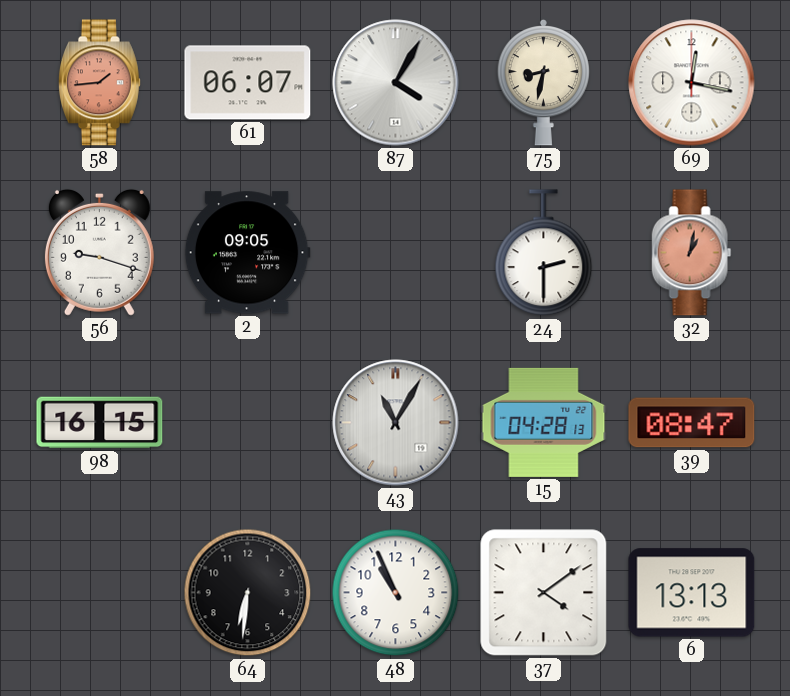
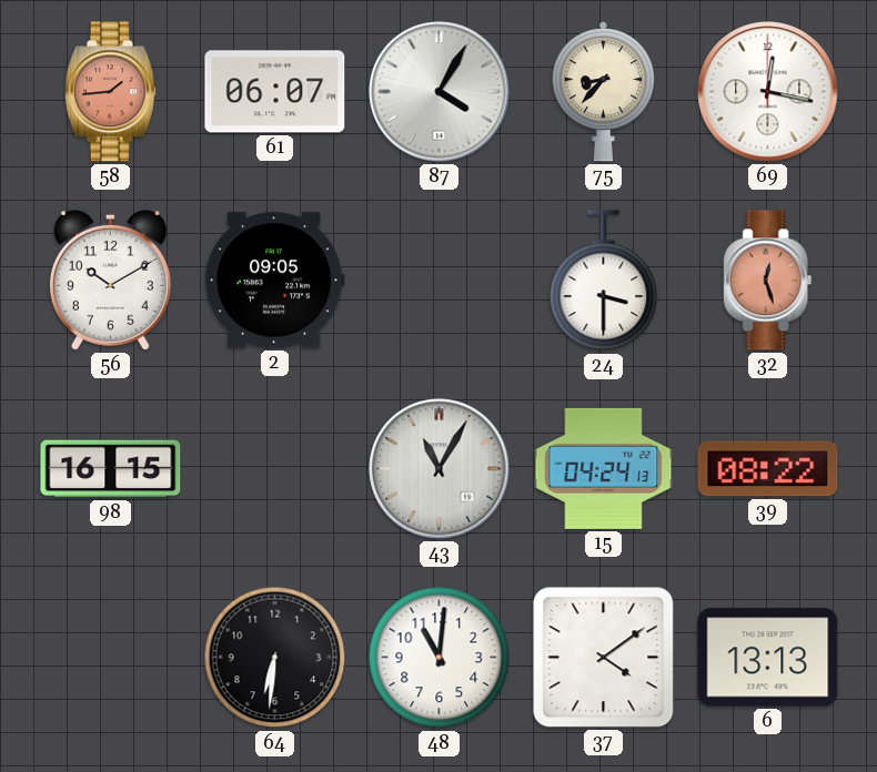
75: 8:32 -> 8:37 (603, 91)
56: 9:18 -> 10:10 (110, 280)
24: 2:30 -> 3:30 (604, 281)
32: 1:02 -> 12:27 (768, 281)
15: 04:28 -> 04:24 (604, 468)
39: 08:47 -> 08:22 (768, 469)
48: 10:56 -> 11:01 (440, 658)
